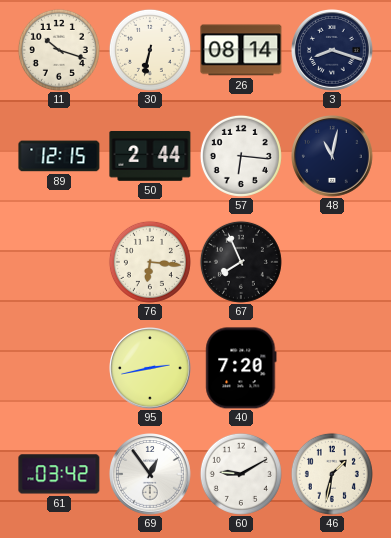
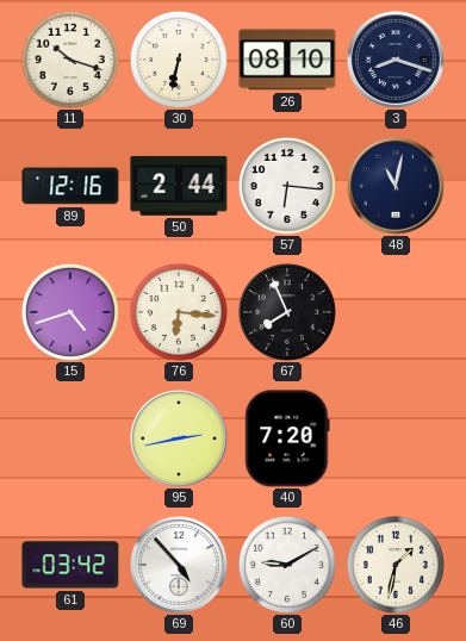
26: 08:14 -> 08:10 (287, 60)
89: 12:15 -> 12:16 (70, 186)
15: none -> 4:42 (70, 312)
69: 12:54 -> 4:53 (180, 566)
